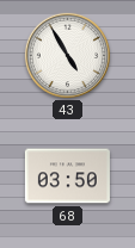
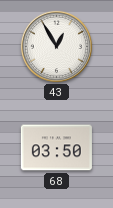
43: 4:55 -> 12:55 (56, 46)
